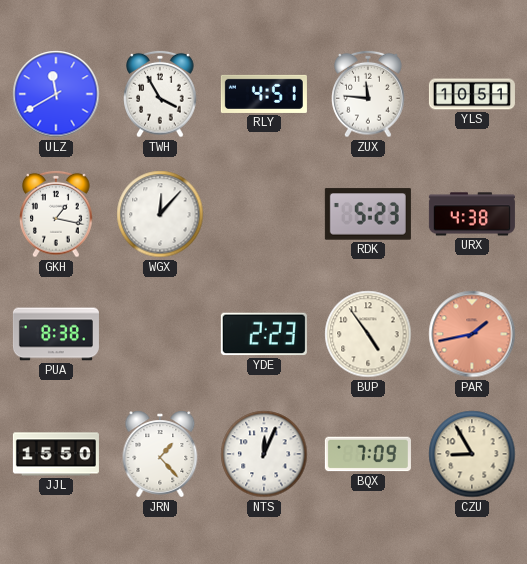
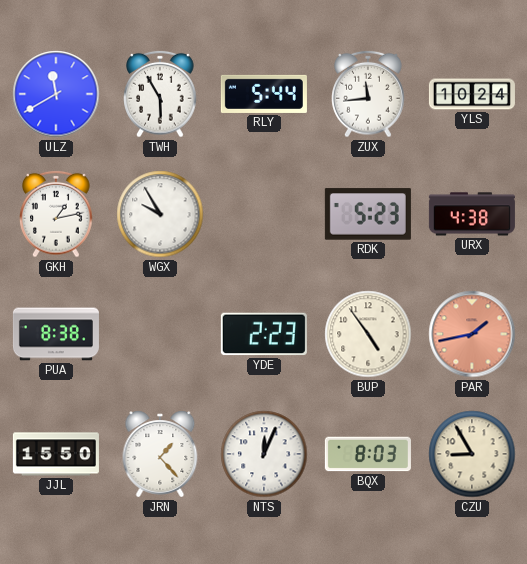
TWH: 3:55 -> 5:55 (160, 94)
RLY: 4:51 -> 5:44 (264, 94)
ZUX: 11:46 -> 11:44 (368, 94)
YLS: 10:51 -> 10:24 (472, 94)
GKH: 1:17 -> 1:13 (56, 214)
WGX: 12:07 -> 9:55 (160, 214)
BQX: 7:09 -> 8:03 (368, 454)
